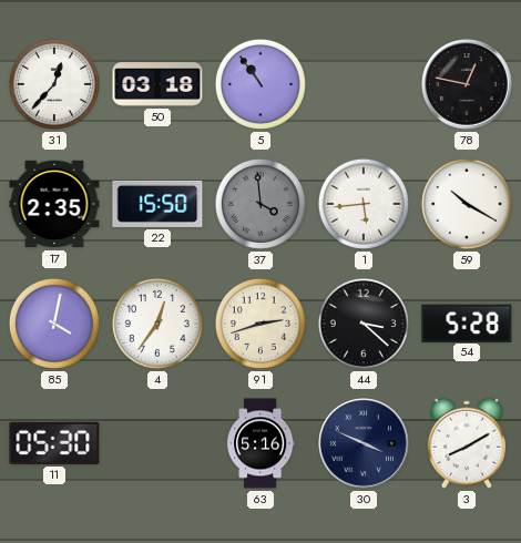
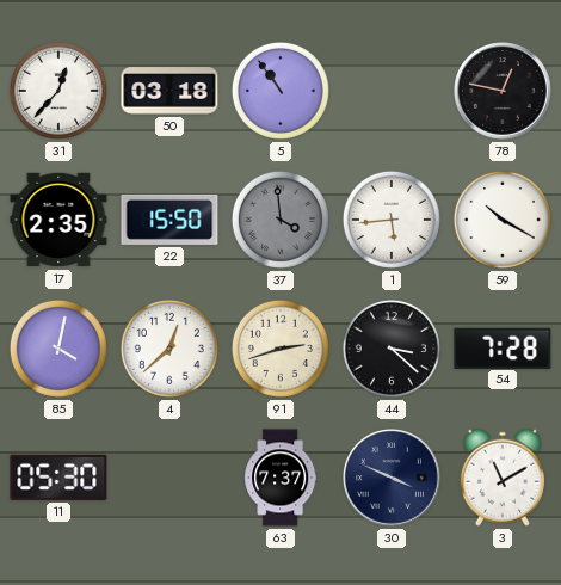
4: 12:36 -> 12:38 (169, 349)
54: 5:28 -> 7:28 (503, 347)
63: 5:16 -> 7:37 (280, 478)
3: 8:10 -> 11:10 (503, 478)
